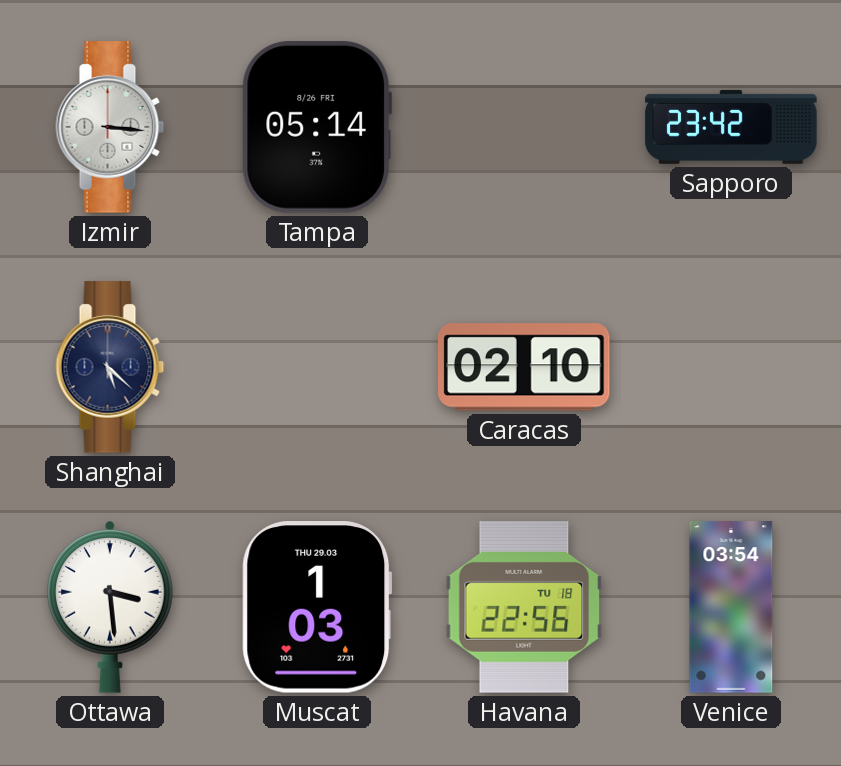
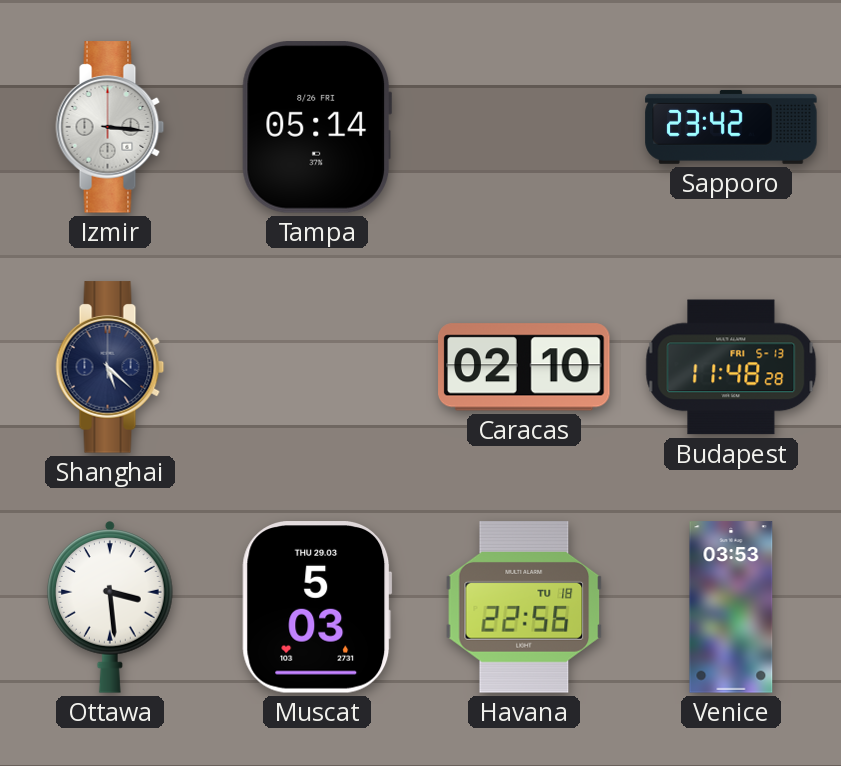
Budapest: none -> 11:48 (731, 367)
Muscat: 1:03 -> 5:03 (317, 607)
Venice: 03:54 -> 03:53 (731, 607)
